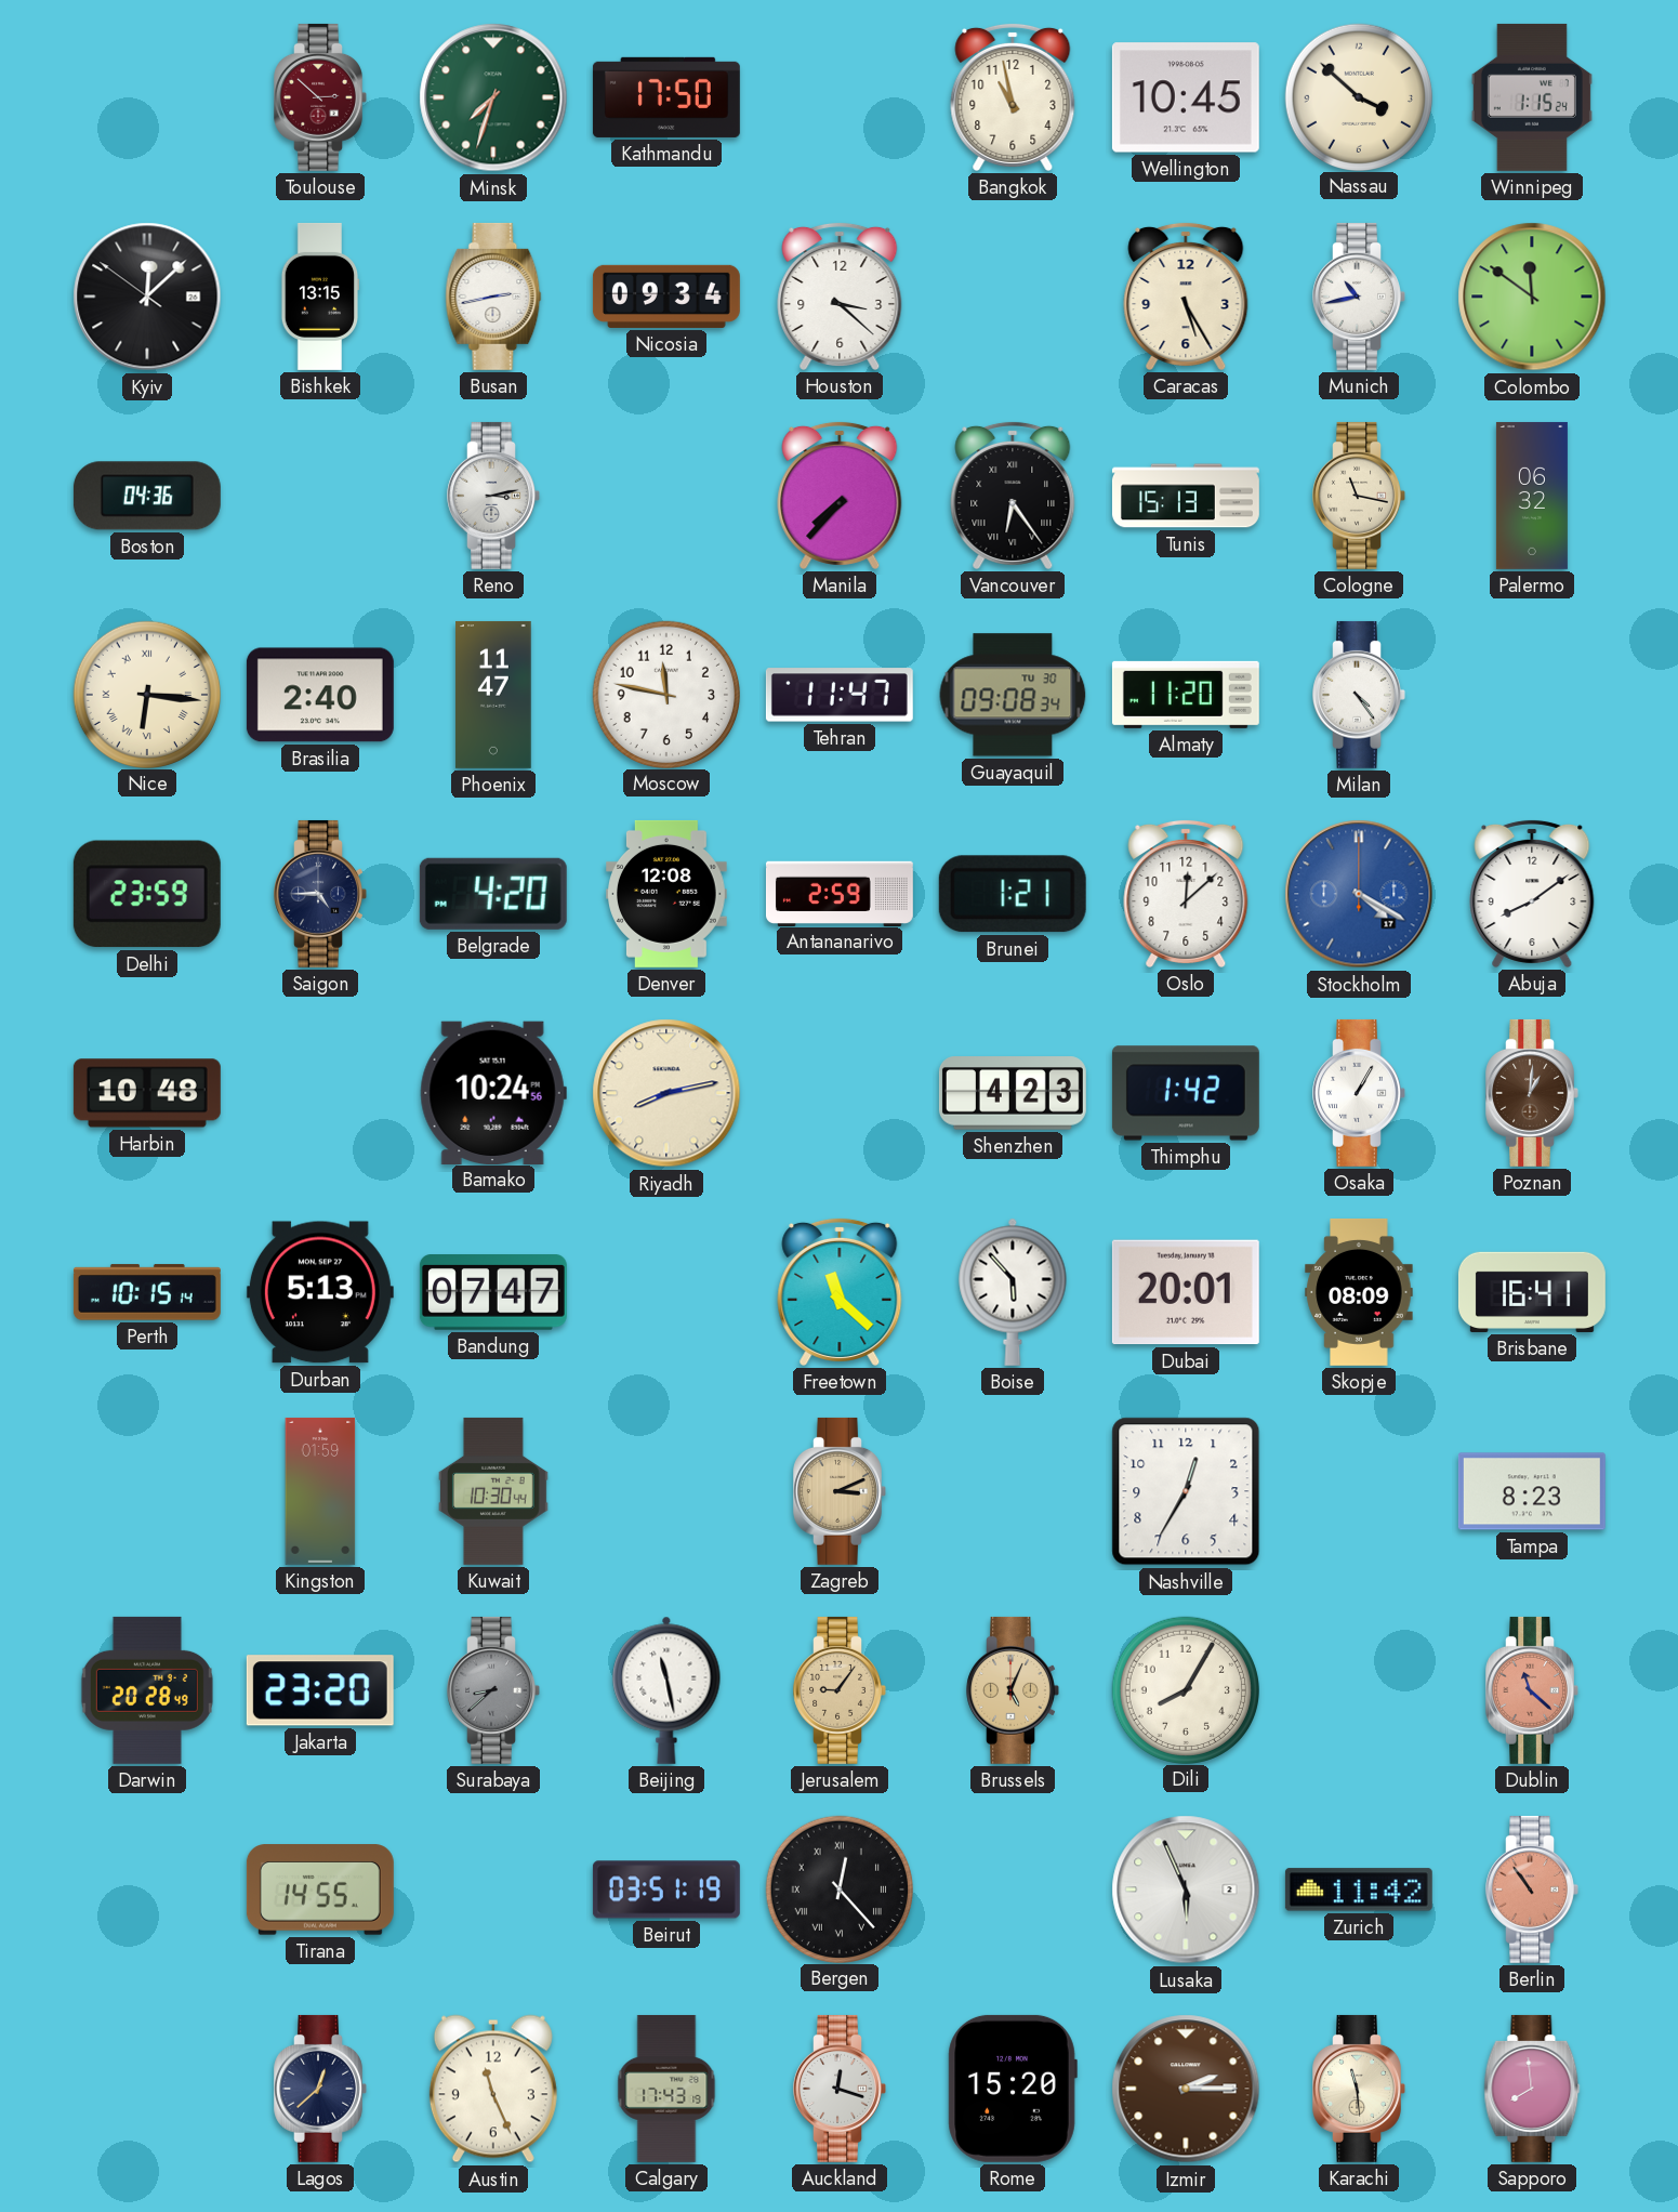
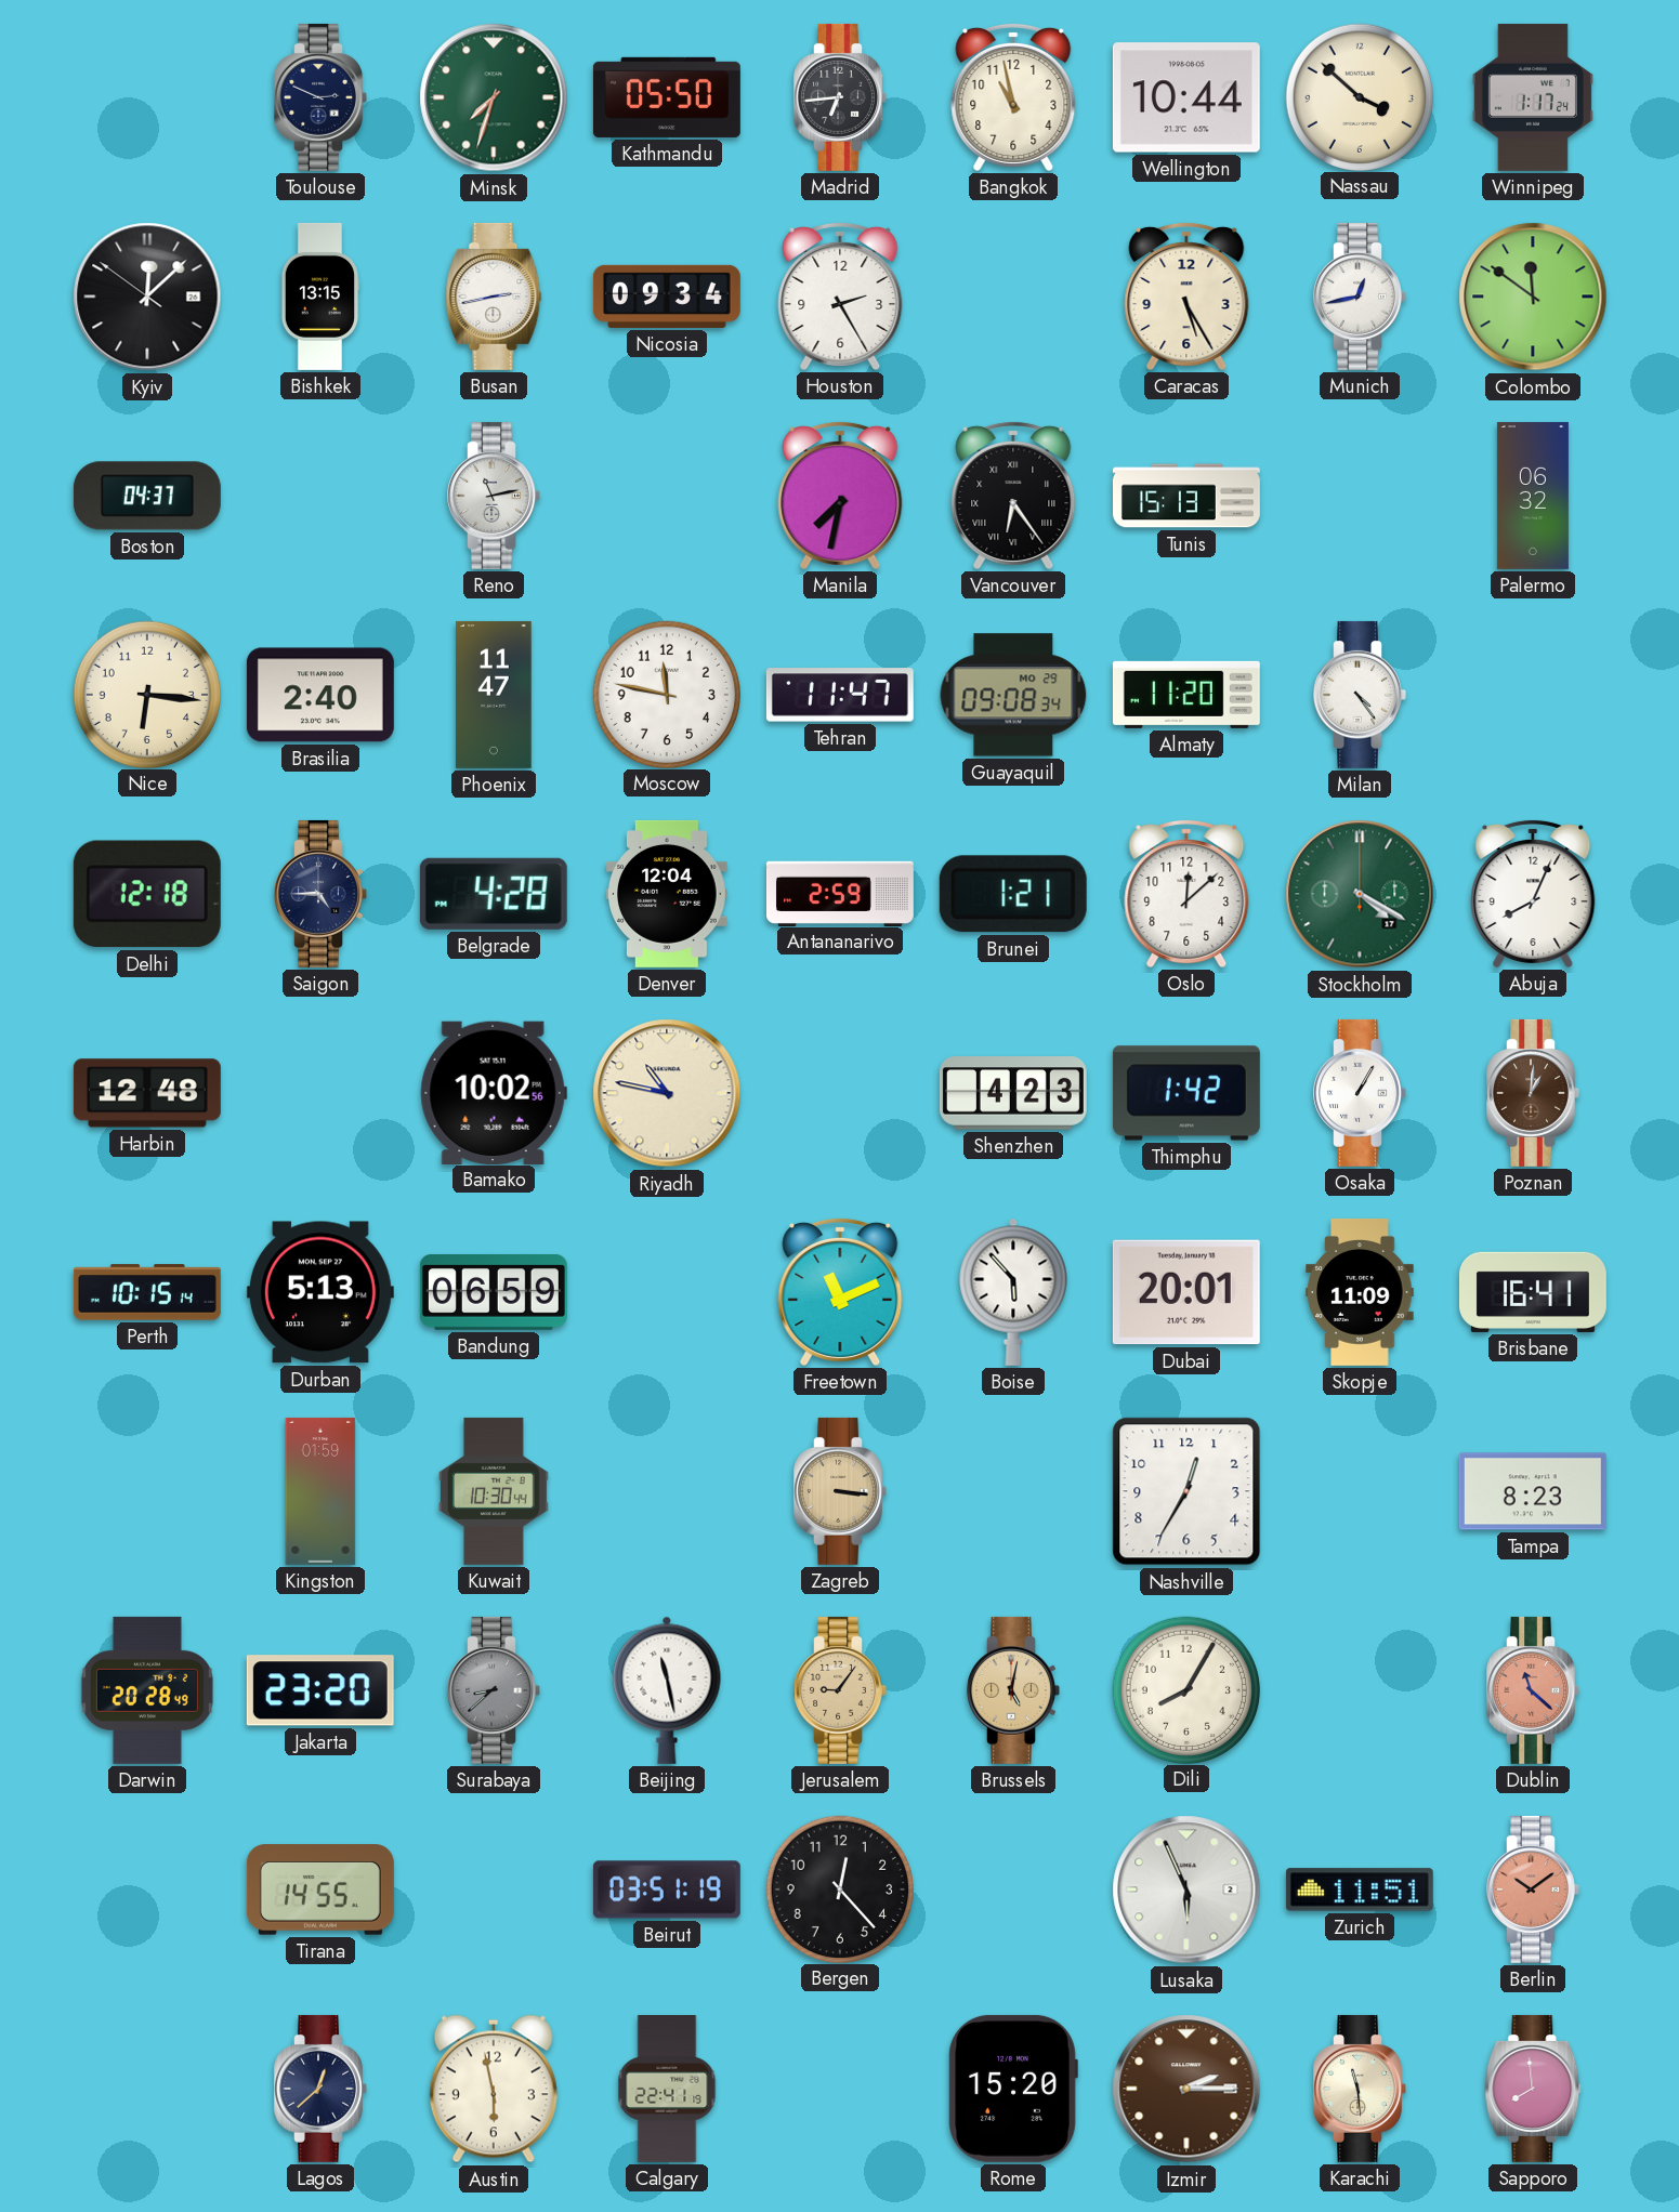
Toulouse: 2:52 -> 2:49 (320, 97)
Toulouse dial: burgundy -> navy (320, 97)
Kathmandu: 17:50 -> 05:50 (667, 97)
Madrid: none -> 6:44 (840, 97)
Wellington: 10:45 -> 10:44 (1186, 97)
Winnipeg: 1:15 -> 1:17 (1533, 97)
Houston: 3:22 -> 2:25 (840, 295)
Munich: 10:43 -> 12:43 (1360, 297)
Boston: 04:36 -> 04:37 (147, 496)
Reno: 3:13 -> 11:13 (494, 496)
Manila: 7:37 -> 7:32 (840, 495)
Cologne: 11:17 -> none (1359, 496)
Nice numerals: Roman -> Arabic (146, 694)
Guayaquil date: TU 30 -> MO 29 (1013, 695)
Delhi: 23:59 -> 12:18 (147, 894)
Belgrade: 4:20 -> 4:28 (494, 894)
Denver: 12:08 -> 12:04 (668, 894)
Stockholm dial: blue -> green (1360, 894)
Abuja: 8:09 -> 8:04 (1533, 893)
Harbin: 10:48 -> 12:48 (147, 1093)
Bamako: 10:24 -> 10:02 (494, 1092)
Riyadh: 8:13 -> 10:47 (667, 1093)
Bandung: 07:47 -> 06:59 (494, 1293)
Freetown: 11:22 -> 11:11 (840, 1291)
Skopje: 08:09 -> 11:09 (1360, 1292)
Zagreb: 3:11 -> 3:16 (840, 1491)
Brussels: 5:04 -> 5:02 (1013, 1690)
Bergen numerals: Roman -> Arabic (839, 1888)
Zurich: 11:42 -> 11:51 (1360, 1890)
Berlin: 10:54 -> 10:09 (1533, 1890)
Austin: 11:26 -> 5:58 (494, 2089)
Calgary: 17:43 -> 22:41 (667, 2089)
Auckland: 12:18 -> none (840, 2089)
